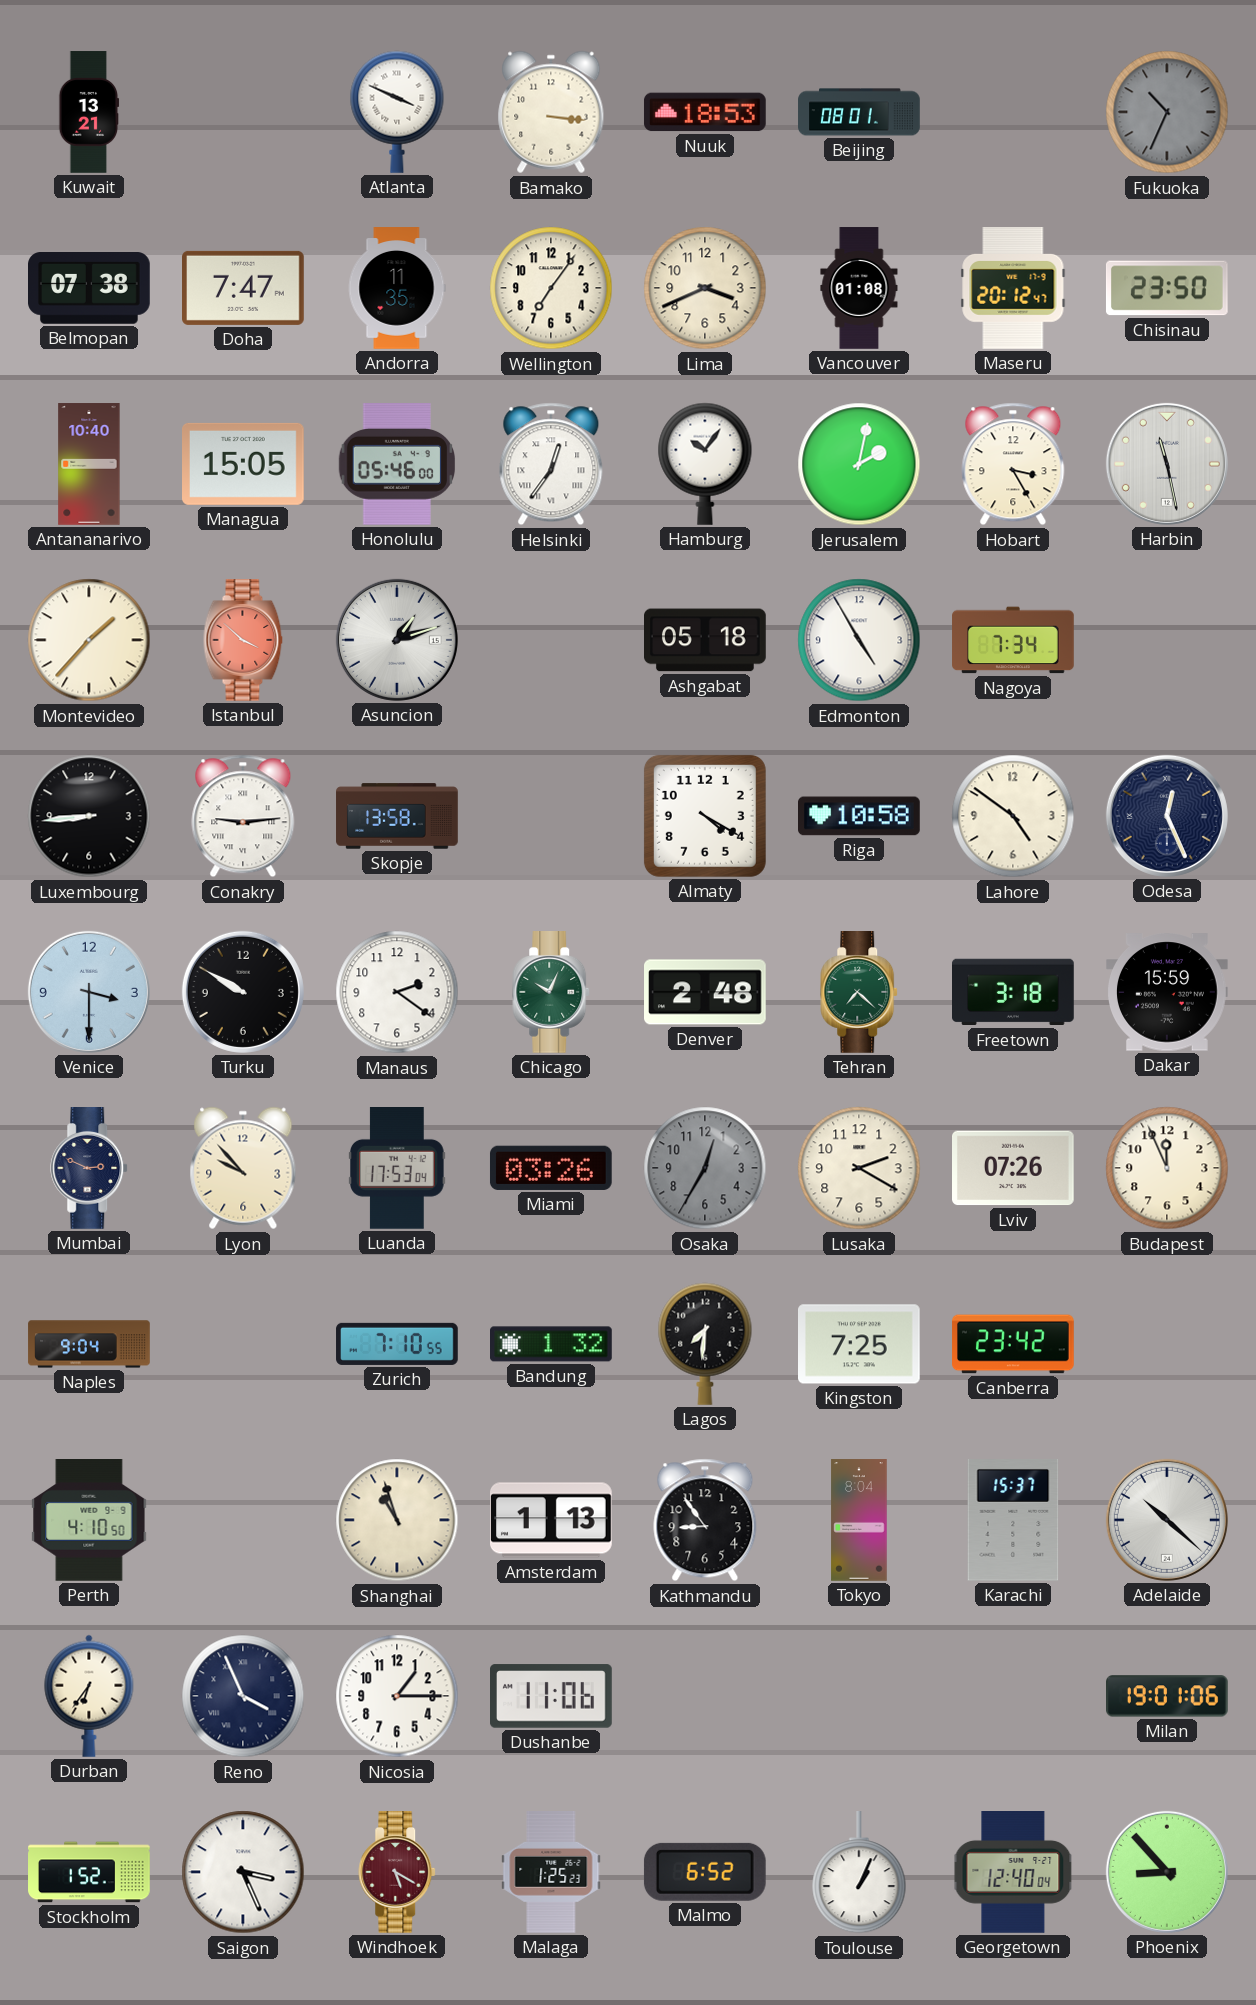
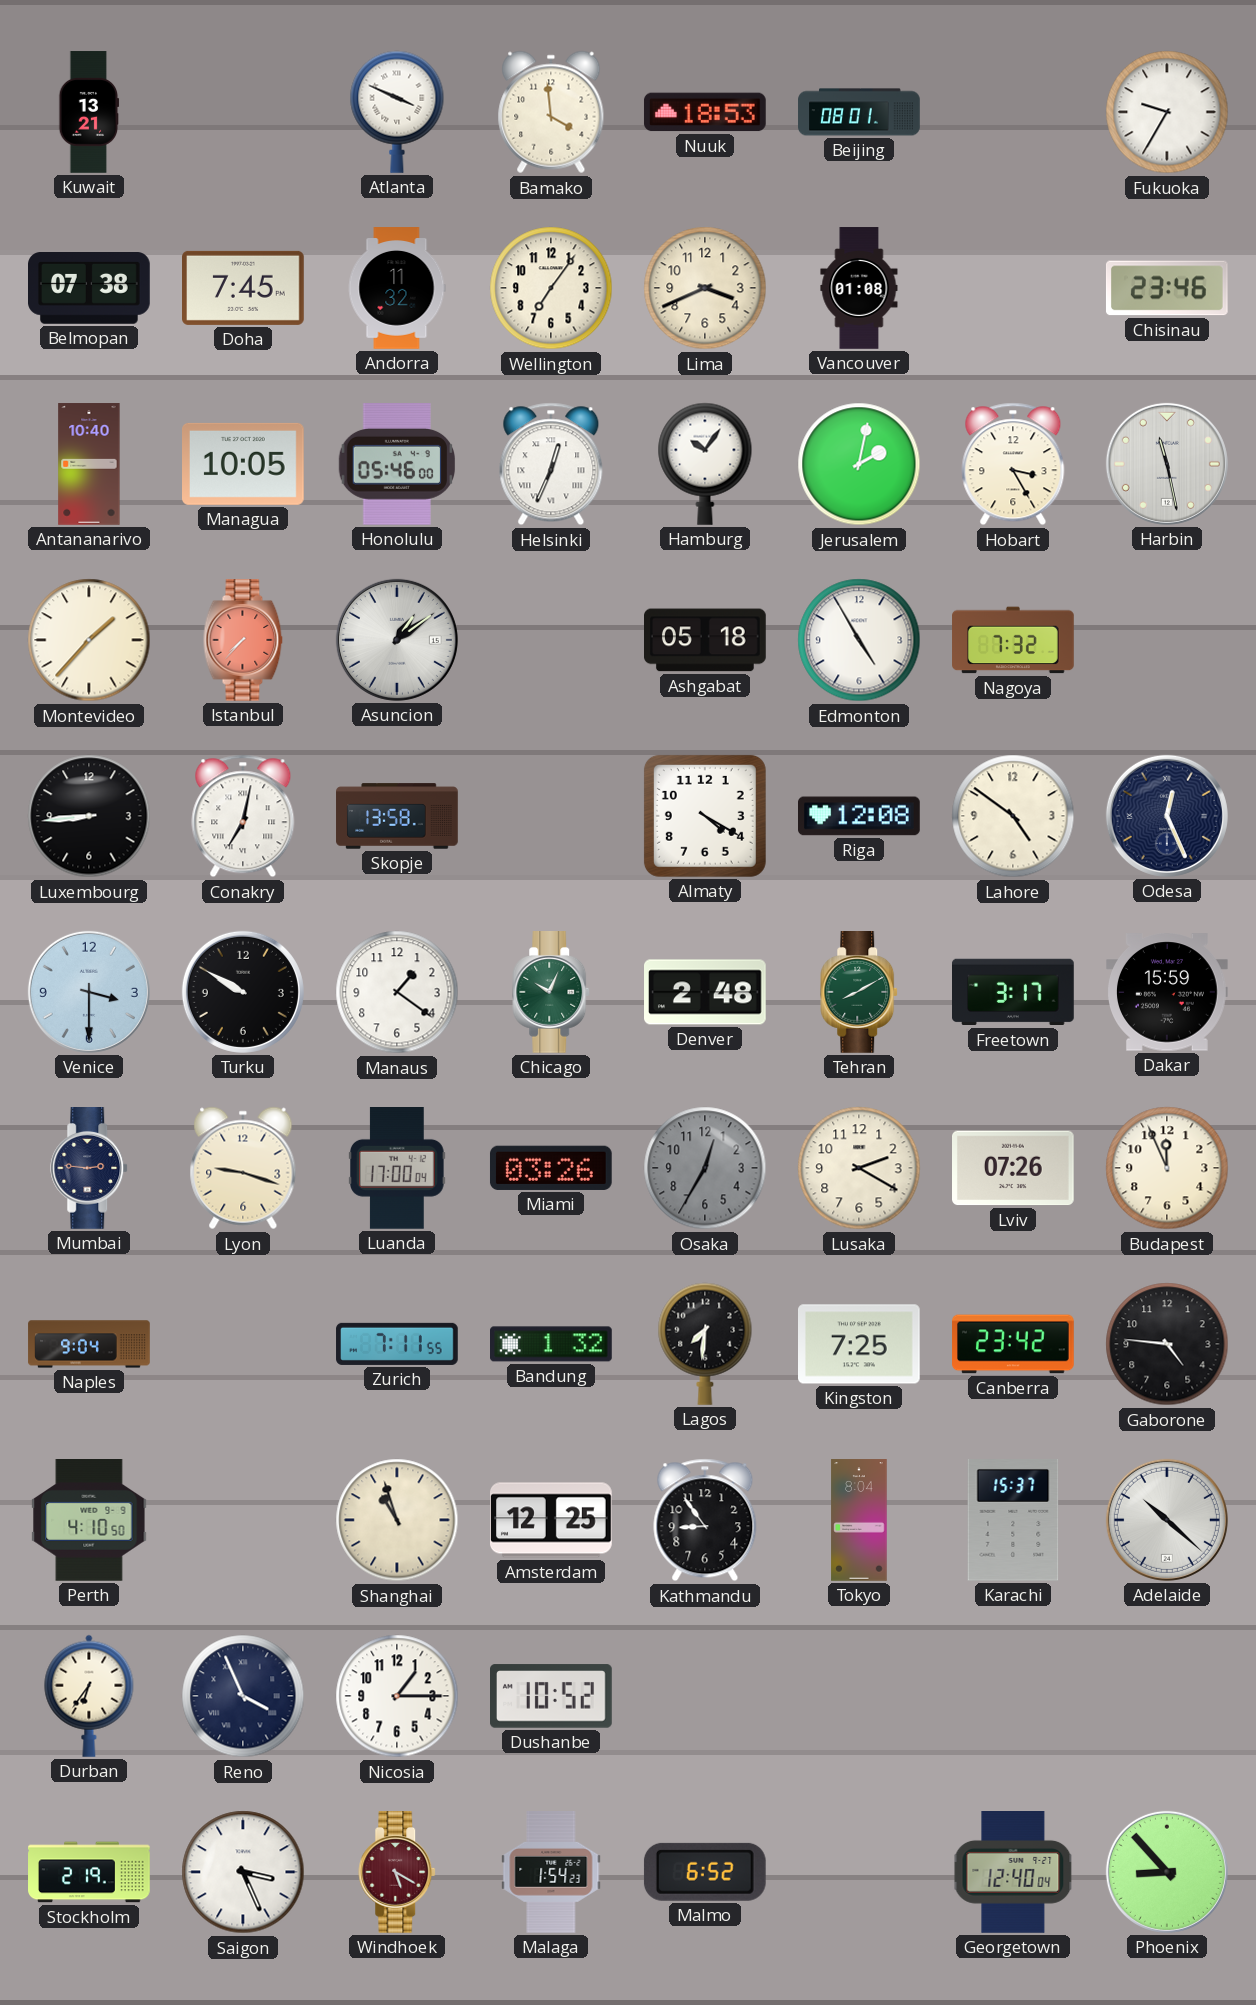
Bamako: 3:16 -> 3:59 (551, 112)
Fukuoka: 10:34 -> 9:35 (1167, 112)
Fukuoka dial: grey -> white (1167, 112)
Doha: 7:47 -> 7:45 (244, 288)
Andorra: 11:35 -> 11:32 (397, 288)
Maseru: 20:12 -> none (1013, 289)
Chisinau: 23:50 -> 23:46 (1167, 288)
Managua: 15:05 -> 10:05 (244, 464)
Helsinki: 12:36 -> 12:34 (551, 464)
Istanbul: 3:52 -> 7:37 (243, 641)
Asuncion: 1:12 -> 1:09 (397, 640)
Nagoya: 7:34 -> 7:32 (1013, 640)
Conakry: 9:14 -> 7:02 (243, 816)
Riga: 10:58 -> 12:08 (860, 816)
Manaus: 2:21 -> 1:21 (397, 992)
Tehran: 7:22 -> 8:10 (860, 993)
Freetown: 3:18 -> 3:17 (1014, 992)
Mumbai: 2:49 -> 2:46 (90, 1169)
Lyon: 9:53 -> 9:18 (243, 1168)
Luanda: 17:53 -> 17:00 (398, 1169)
Zurich: 7:10 -> 7:11 (397, 1344)
Gaborone: none -> 4:46 (1167, 1344)
Amsterdam: 1:13 -> 12:25 (552, 1520)
Dushanbe: 11:06 -> 10:52 (552, 1696)
Milan: 19:01 -> none (1168, 1696)
Stockholm: 1:52 -> 2:19 (89, 1872)
Malaga: 1:25 -> 1:54 (551, 1872)
Toulouse: 1:04 -> none (859, 1873)
